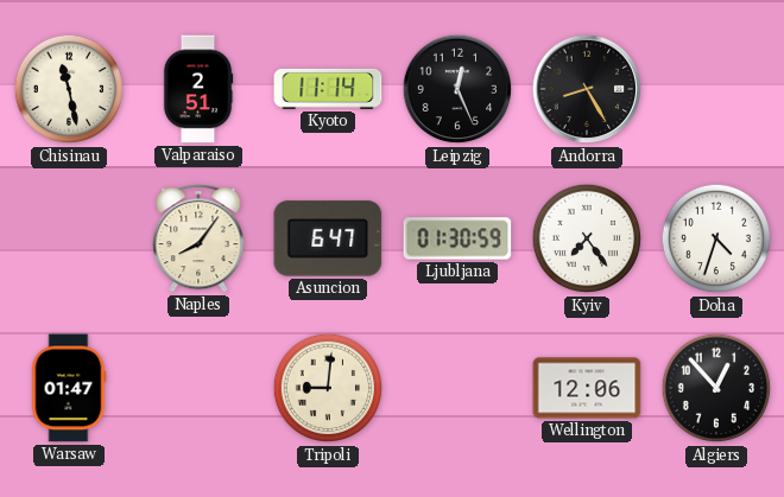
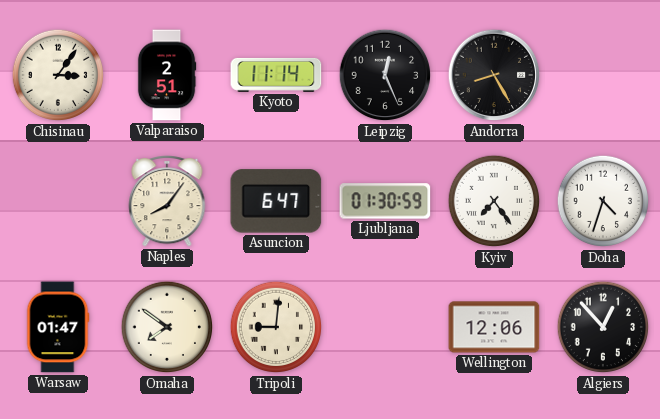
Chisinau: 11:28 -> 3:06 (58, 75)
Omaha: none -> 7:51 (167, 327)
